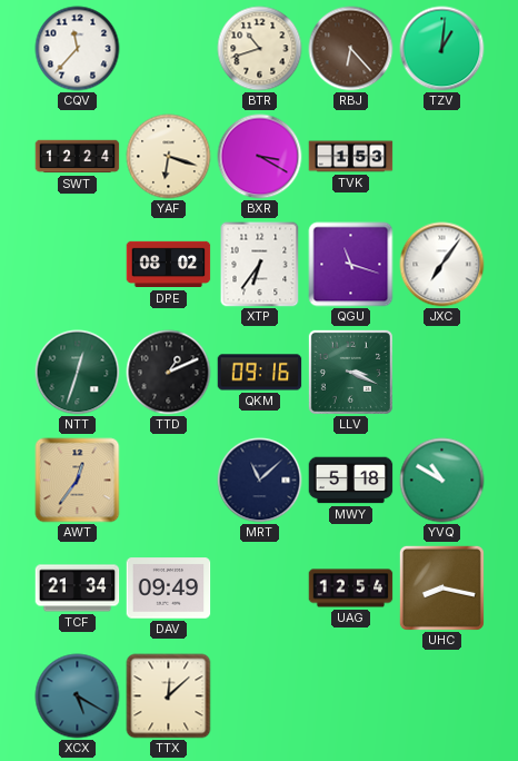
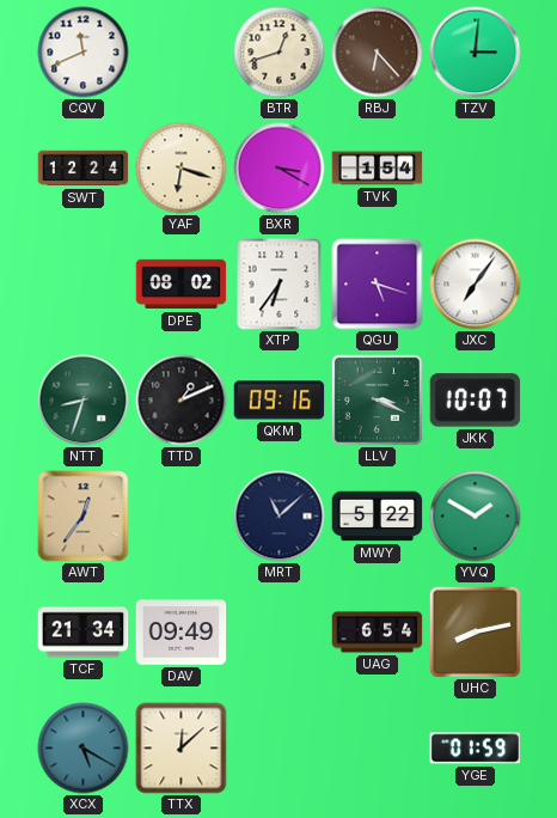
CQV: 11:37 -> 11:41 (84, 53)
BTR: 10:42 -> 12:42 (280, 53)
TZV: 1:01 -> 3:01 (476, 53)
TVK: 1:53 -> 1:54 (378, 169)
QGU: 11:18 -> 5:18 (378, 285)
NTT: 12:33 -> 8:33 (84, 401)
JKK: none -> 10:07 (476, 401)
MWY: 5:18 -> 5:22 (378, 517)
YVQ: 10:50 -> 1:50 (476, 517)
UAG: 12:54 -> 6:54 (378, 633)
UHC: 8:17 -> 8:13 (475, 631)
YGE: none -> 01:59 (476, 749)
